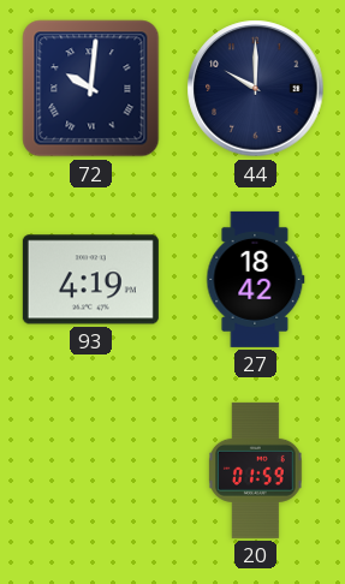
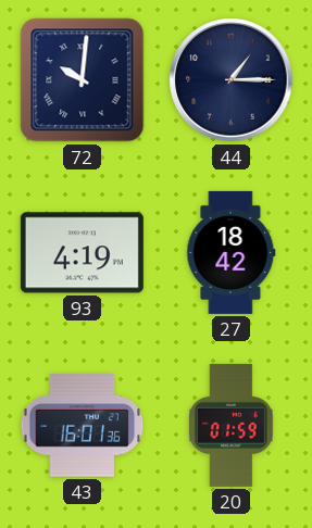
44: 10:00 -> 1:15 (232, 80)
43: none -> 16:01 (83, 426)
